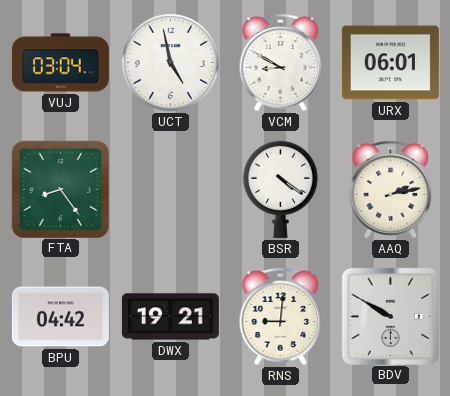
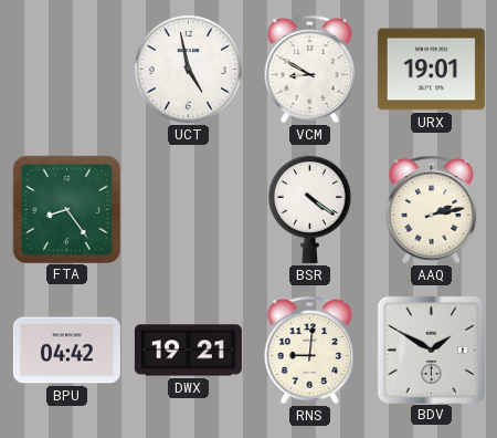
VUJ: 03:04 -> none (60, 63)
URX: 06:01 -> 19:01 (431, 70)
BDV: 9:50 -> 1:50 (431, 350)
